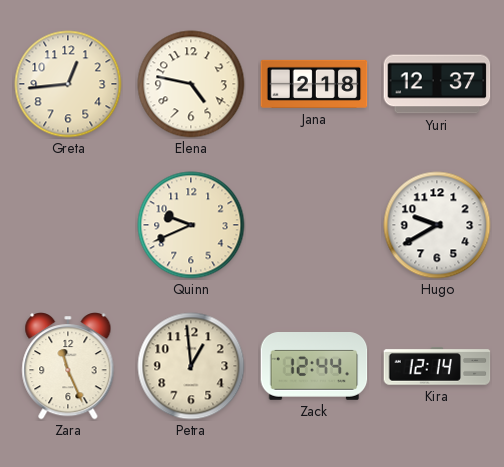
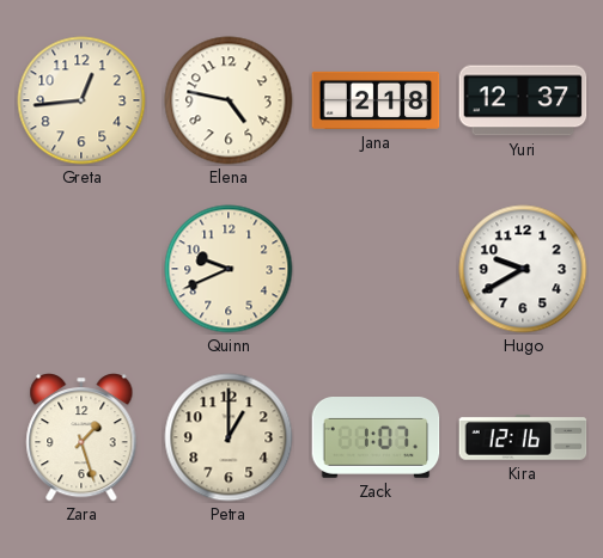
Zara: 11:26 -> 1:27 (81, 437)
Petra: 12:59 -> 1:00 (229, 437)
Zack: 12:44 -> 1:07 (376, 439)
Kira: 12:14 -> 12:16 (523, 437)
